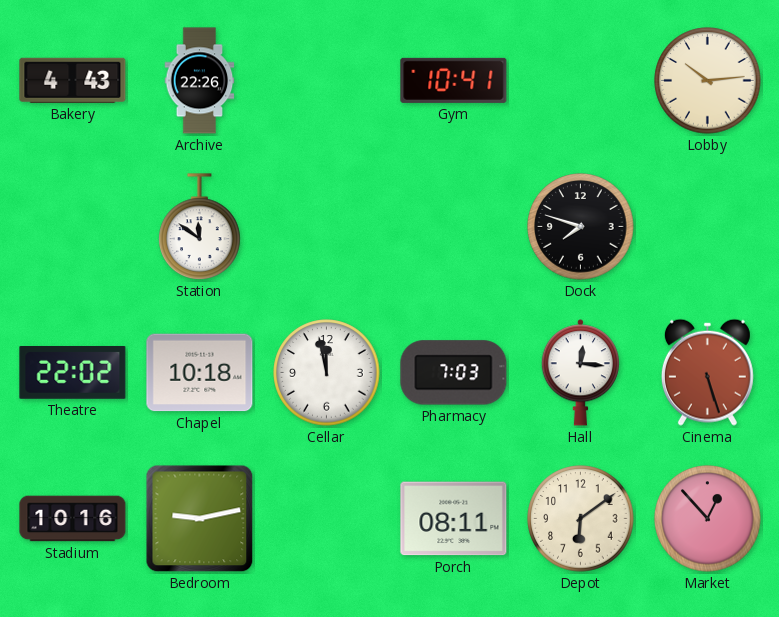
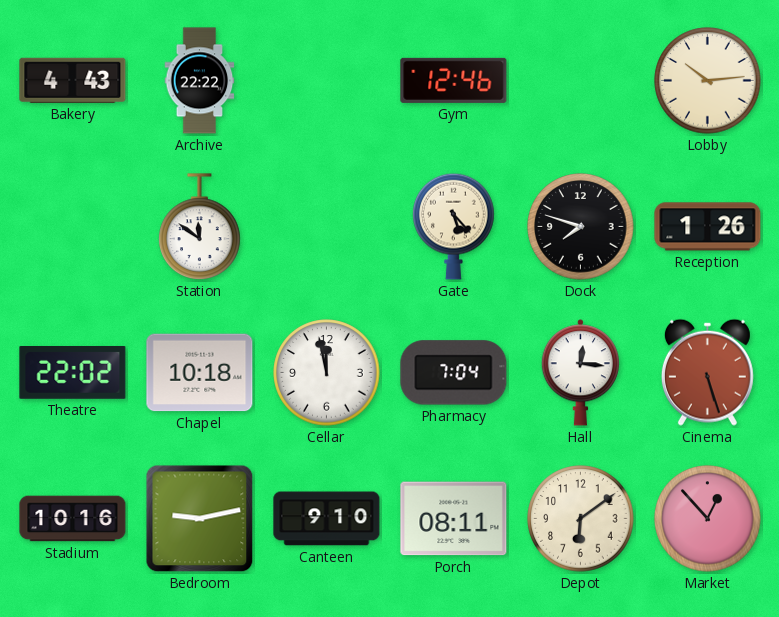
Archive: 22:26 -> 22:22 (200, 81)
Gym: 10:41 -> 12:46 (454, 80)
Gate: none -> 5:23 (454, 226)
Reception: none -> 1:26 (708, 227)
Pharmacy: 7:03 -> 7:04 (454, 373)
Canteen: none -> 9:10 (327, 519)
